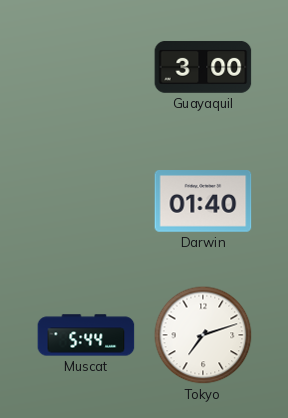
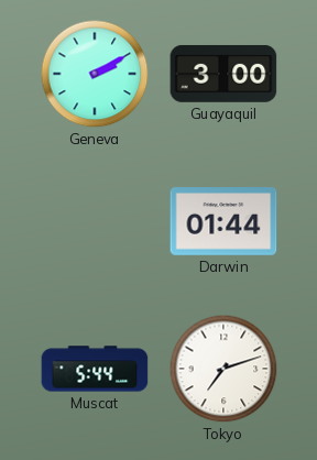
Geneva: none -> 2:10 (95, 74)
Darwin: 01:40 -> 01:44 (223, 222)
